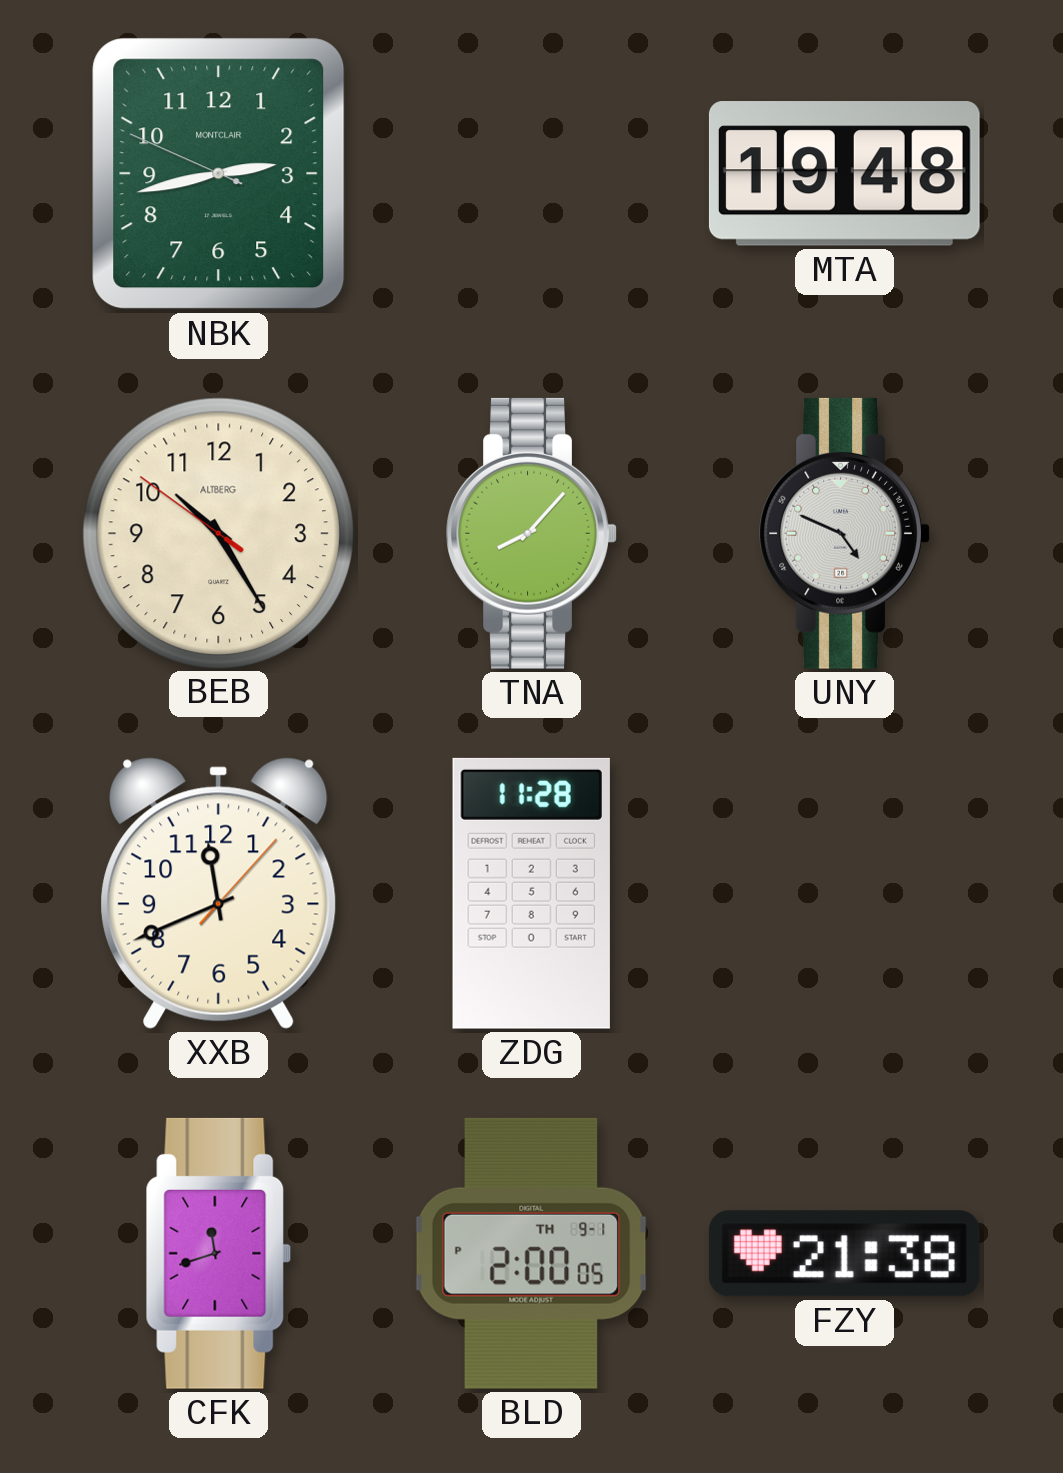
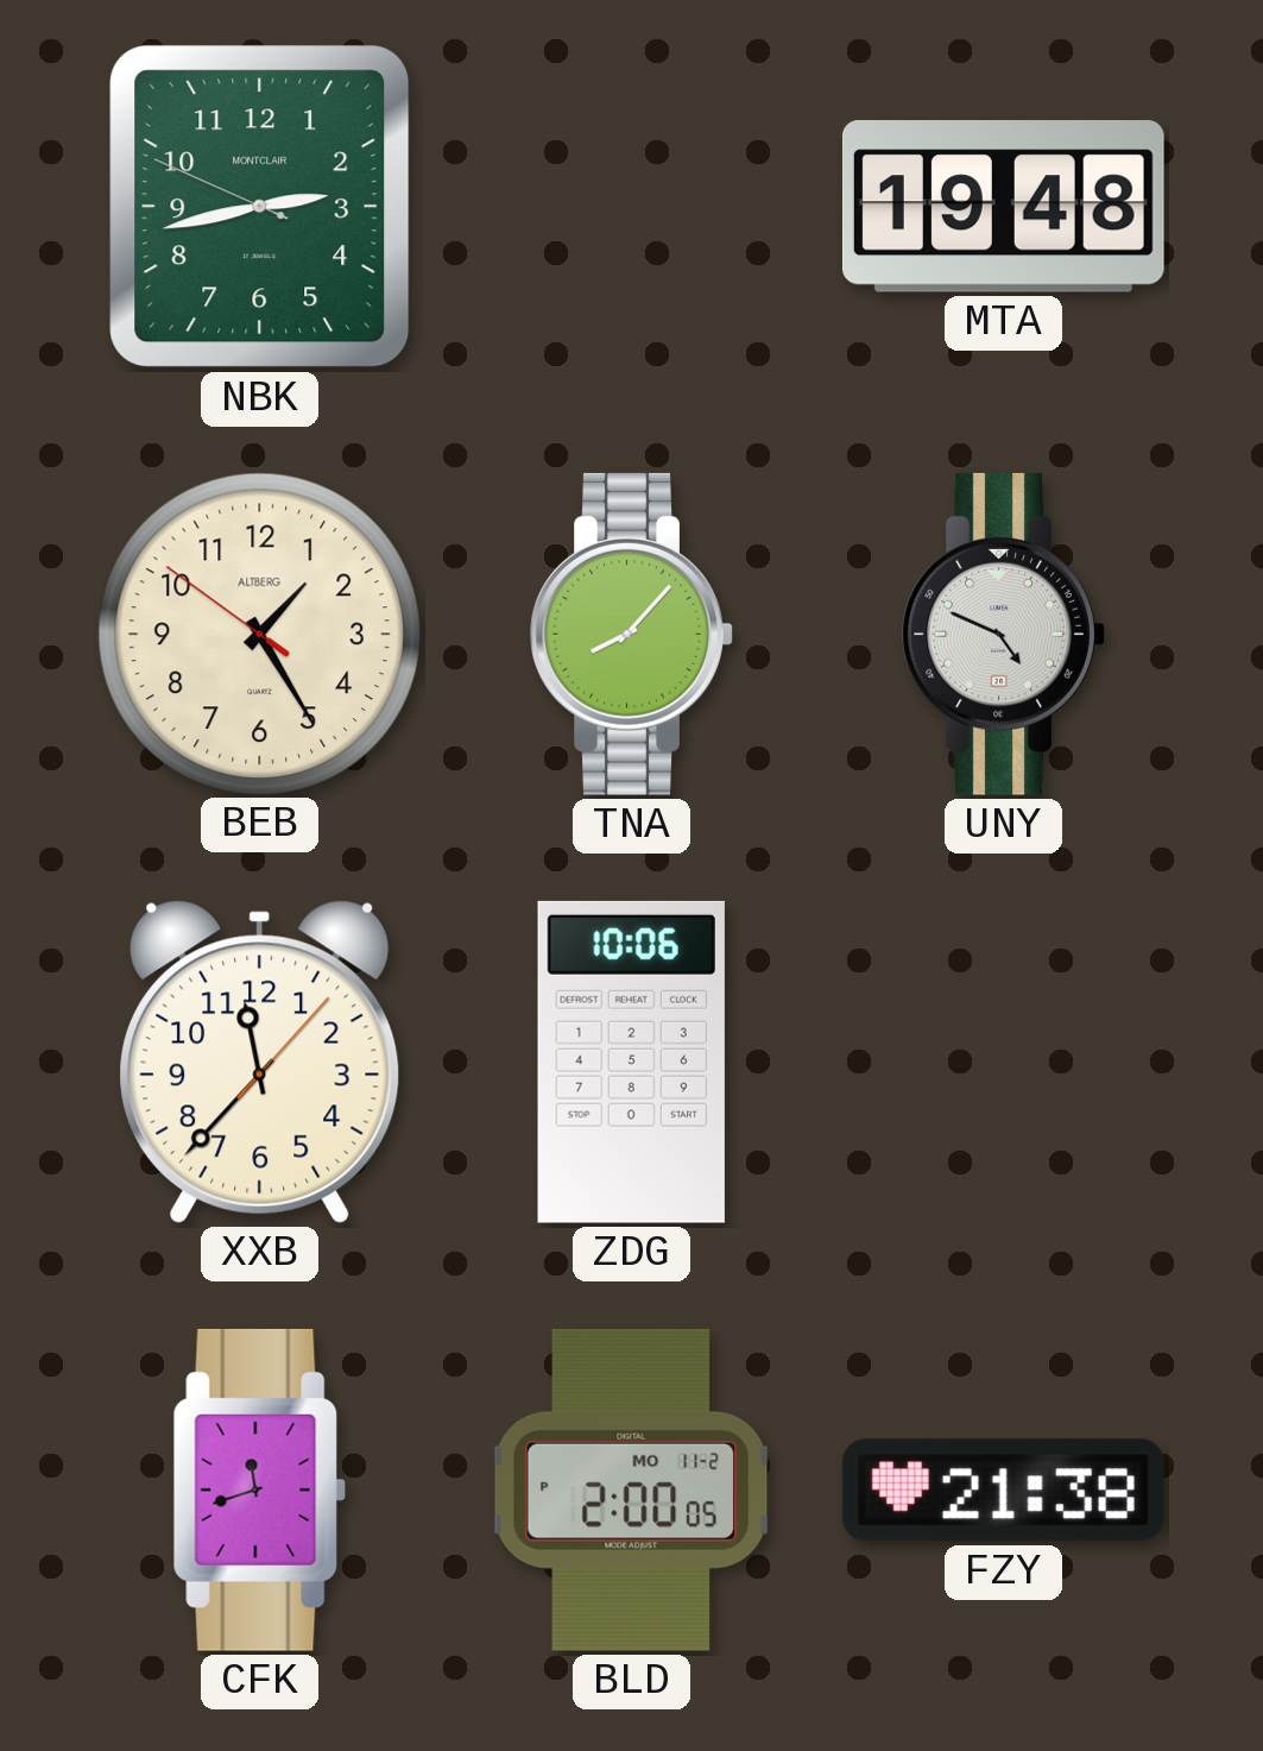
BEB: 10:24 -> 1:24 (259, 634)
XXB: 11:41 -> 11:37 (260, 1062)
ZDG: 11:28 -> 10:06 (631, 1062)
BLD date: TH 9-1 -> MO 11-2 (632, 1489)
